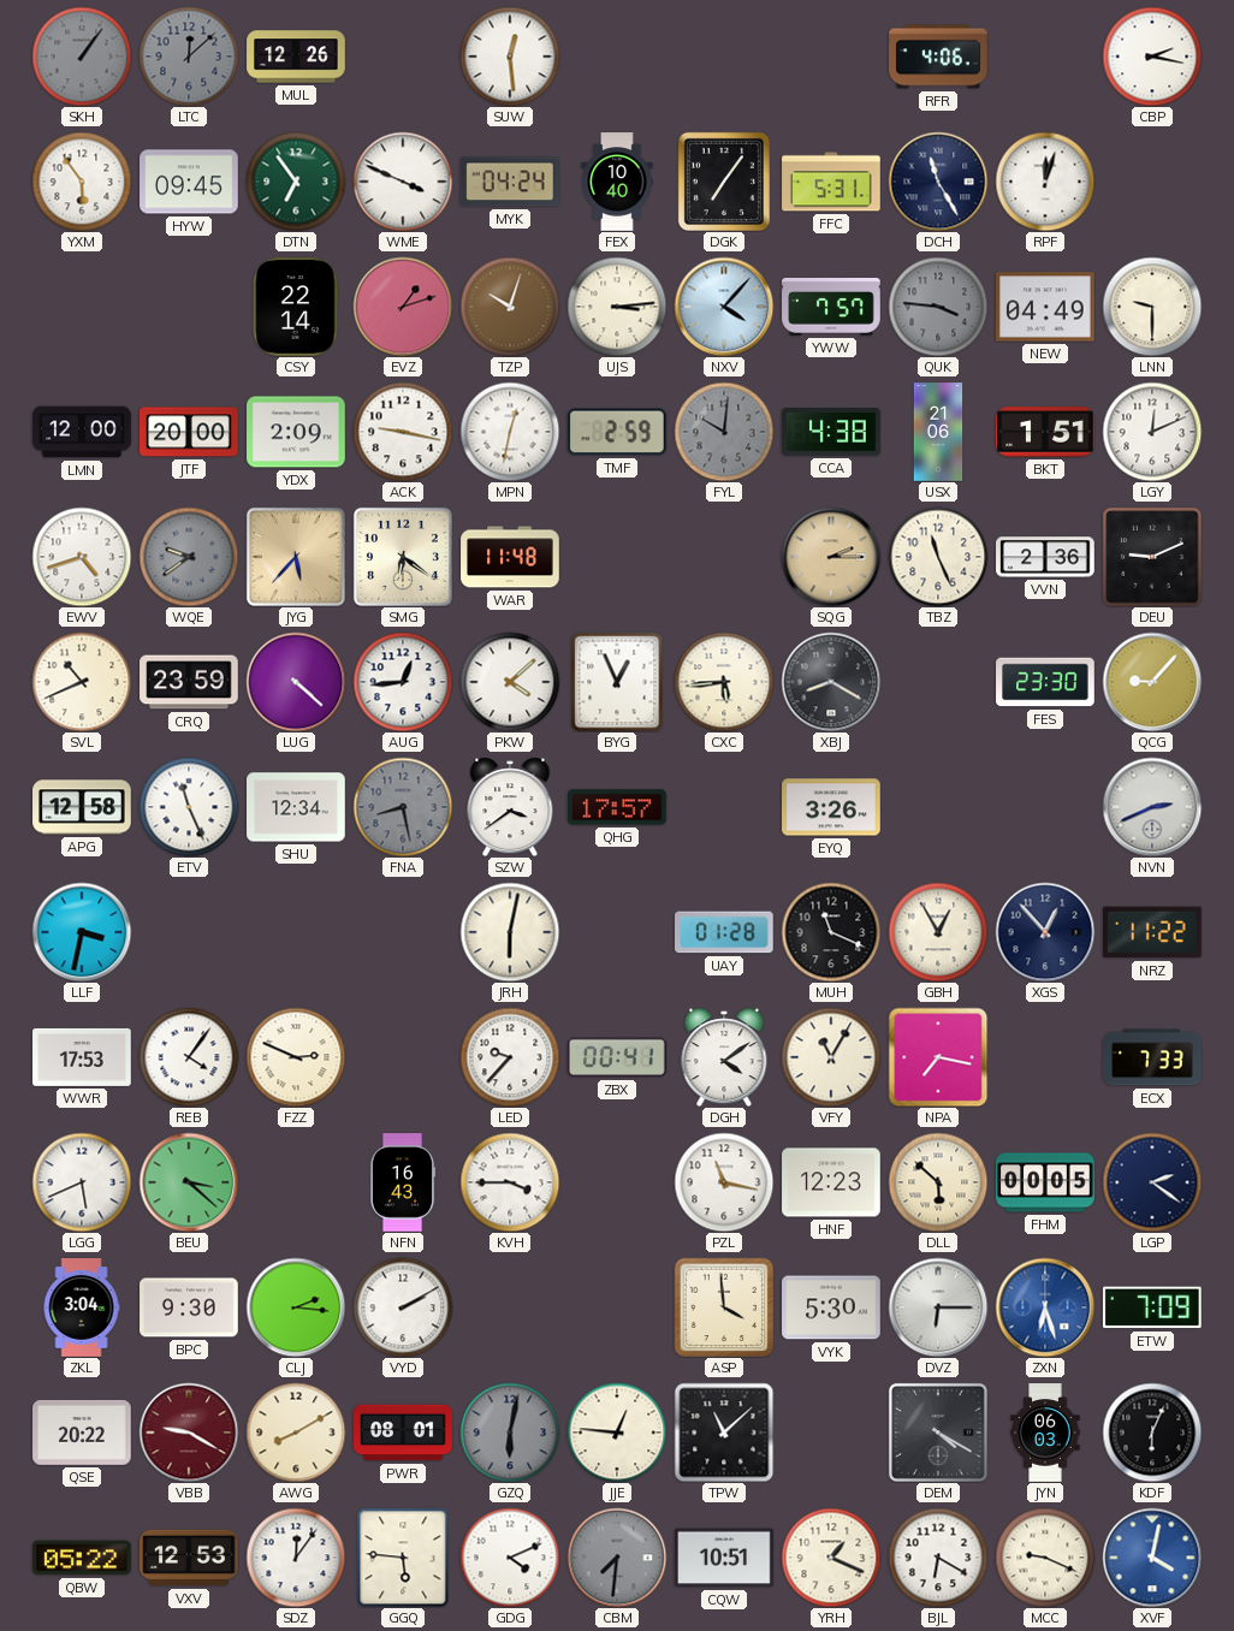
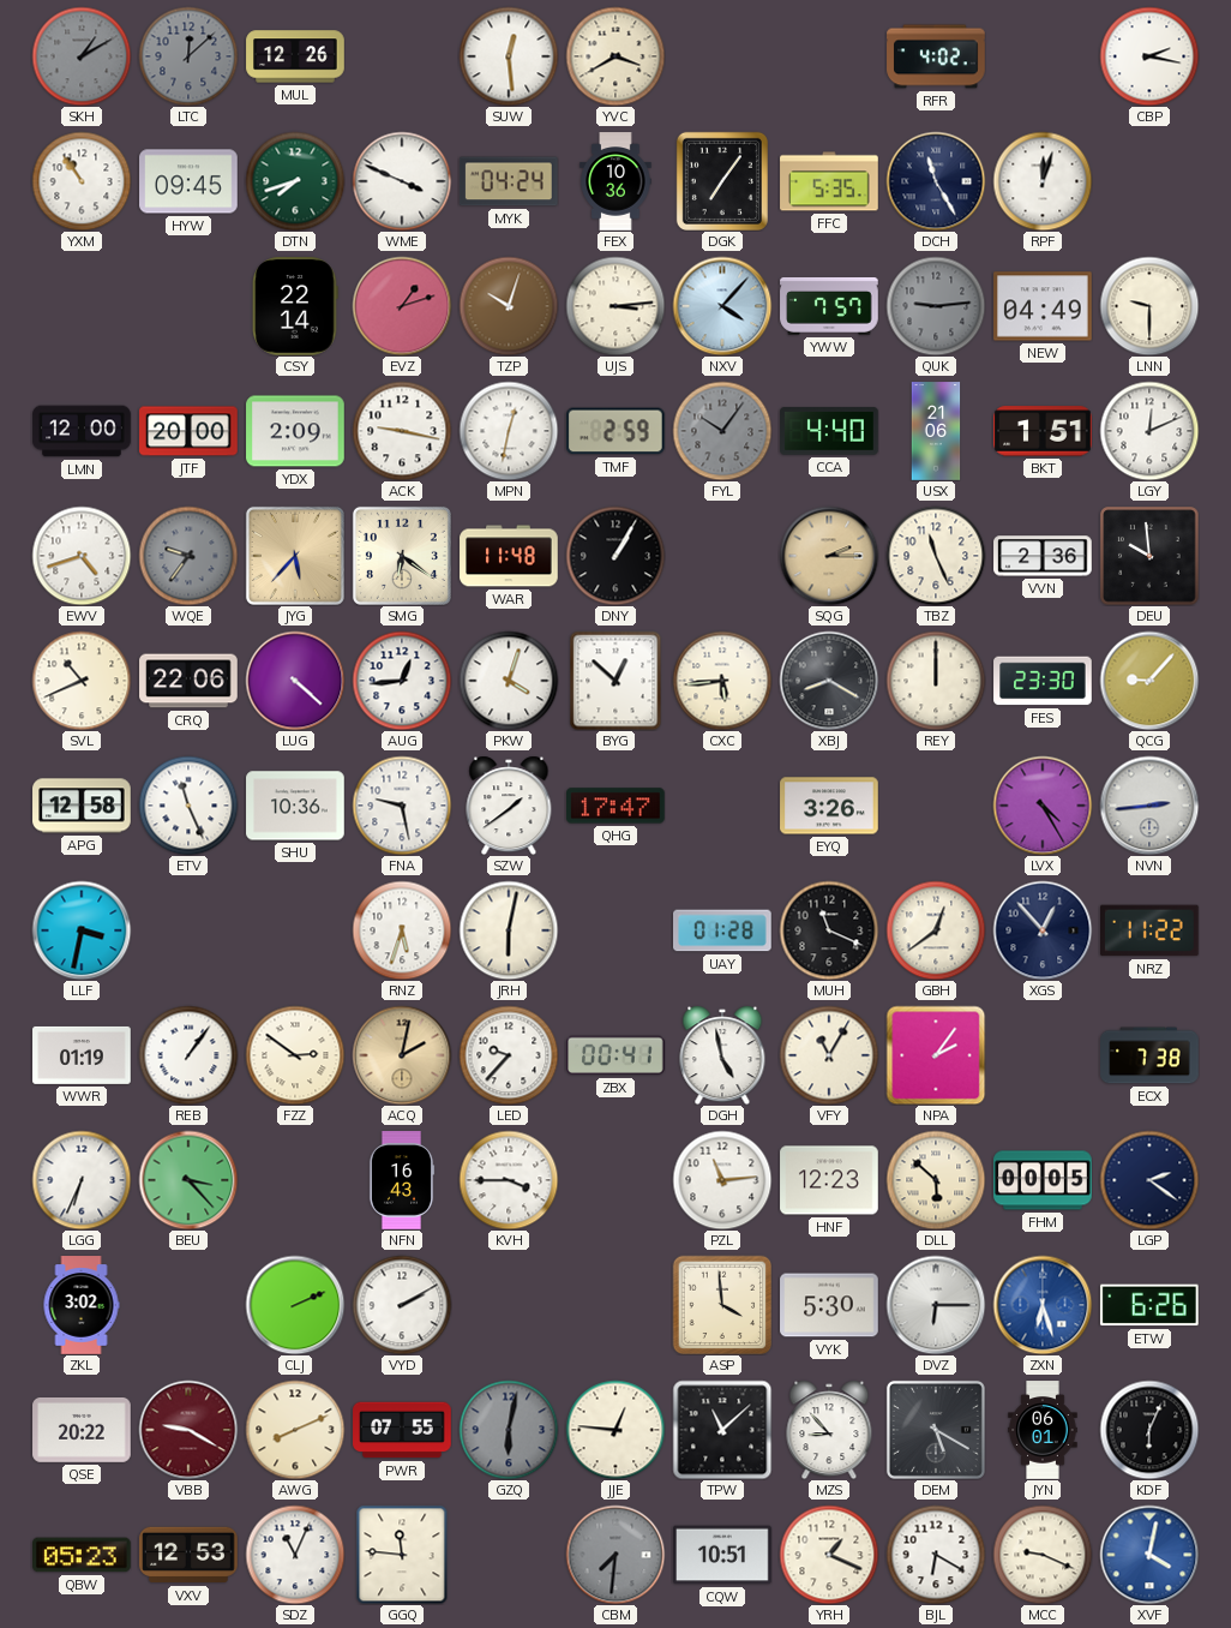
SKH: 1:06 -> 1:10 (82, 56)
YVC: none -> 3:40 (615, 56)
RFR: 4:06 -> 4:02 (936, 56)
YXM: 5:54 -> 10:54 (82, 181)
DTN: 6:54 -> 7:42 (295, 181)
FEX: 10:40 -> 10:36 (615, 181)
FFC: 5:31 -> 5:35 (829, 181)
QUK: 3:46 -> 9:14 (936, 306)
FYL: 10:01 -> 10:06 (722, 431)
CCA: 4:38 -> 4:40 (829, 431)
WQE: 9:39 -> 9:36 (188, 556)
DNY: none -> 1:05 (615, 556)
DEU: 9:11 -> 9:59 (1149, 556)
CRQ: 23:59 -> 22:06 (188, 681)
PKW: 4:08 -> 4:03 (509, 681)
BYG: 12:56 -> 12:52 (615, 681)
REY: none -> 12:00 (936, 681)
SHU: 12:34 -> 10:36 (295, 806)
FNA: 8:28 -> 9:28 (402, 806)
FNA dial: grey -> white (402, 806)
SZW: 3:39 -> 1:39 (509, 806)
QHG: 17:57 -> 17:47 (617, 806)
LVX: none -> 4:25 (1043, 806)
NVN: 2:41 -> 2:44 (1149, 806)
RNZ: none -> 5:33 (402, 930)
GBH: 12:55 -> 12:39 (936, 930)
WWR: 17:53 -> 01:19 (82, 1055)
REB: 4:06 -> 1:06 (188, 1055)
FZZ: 2:49 -> 2:51 (295, 1055)
ACQ: none -> 2:02 (402, 1055)
DGH: 4:09 -> 4:58 (722, 1055)
NPA: 7:17 -> 2:06 (936, 1055)
ECX: 7:33 -> 7:38 (1149, 1055)
LGG: 5:41 -> 6:34 (82, 1180)
BEU: 3:22 -> 3:23 (188, 1180)
PZL: 11:17 -> 11:14 (722, 1180)
ZKL: 3:04 -> 3:02 (82, 1305)
BPC: 9:30 -> none (189, 1307)
CLJ: 2:16 -> 2:11 (295, 1305)
ETW: 7:09 -> 6:26 (1149, 1305)
AWG: 8:10 -> 8:11 (295, 1430)
PWR: 08:01 -> 07:55 (402, 1430)
MZS: none -> 8:53 (829, 1430)
DEM: 4:20 -> 5:20 (936, 1430)
JYN: 06:03 -> 06:01 (1043, 1430)
QBW: 05:22 -> 05:23 (83, 1555)
SDZ: 12:06 -> 11:04 (295, 1555)
GGQ: 5:46 -> 11:46 (402, 1555)
GDG: 4:11 -> none (510, 1558)
